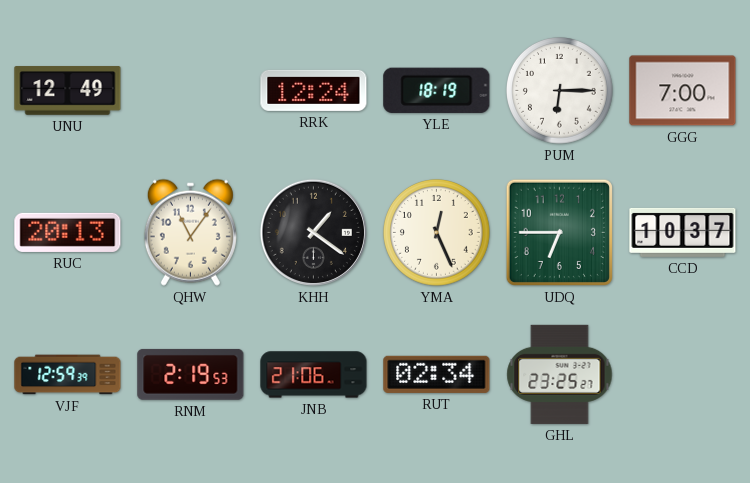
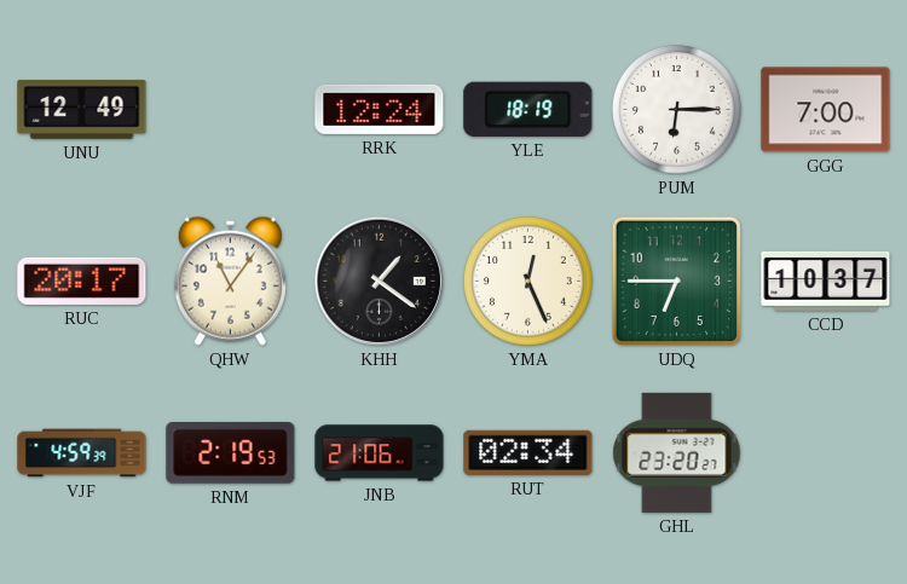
RUC: 20:13 -> 20:17 (82, 281)
VJF: 12:59 -> 4:59 (82, 453)
GHL: 23:25 -> 23:20 (677, 452)
